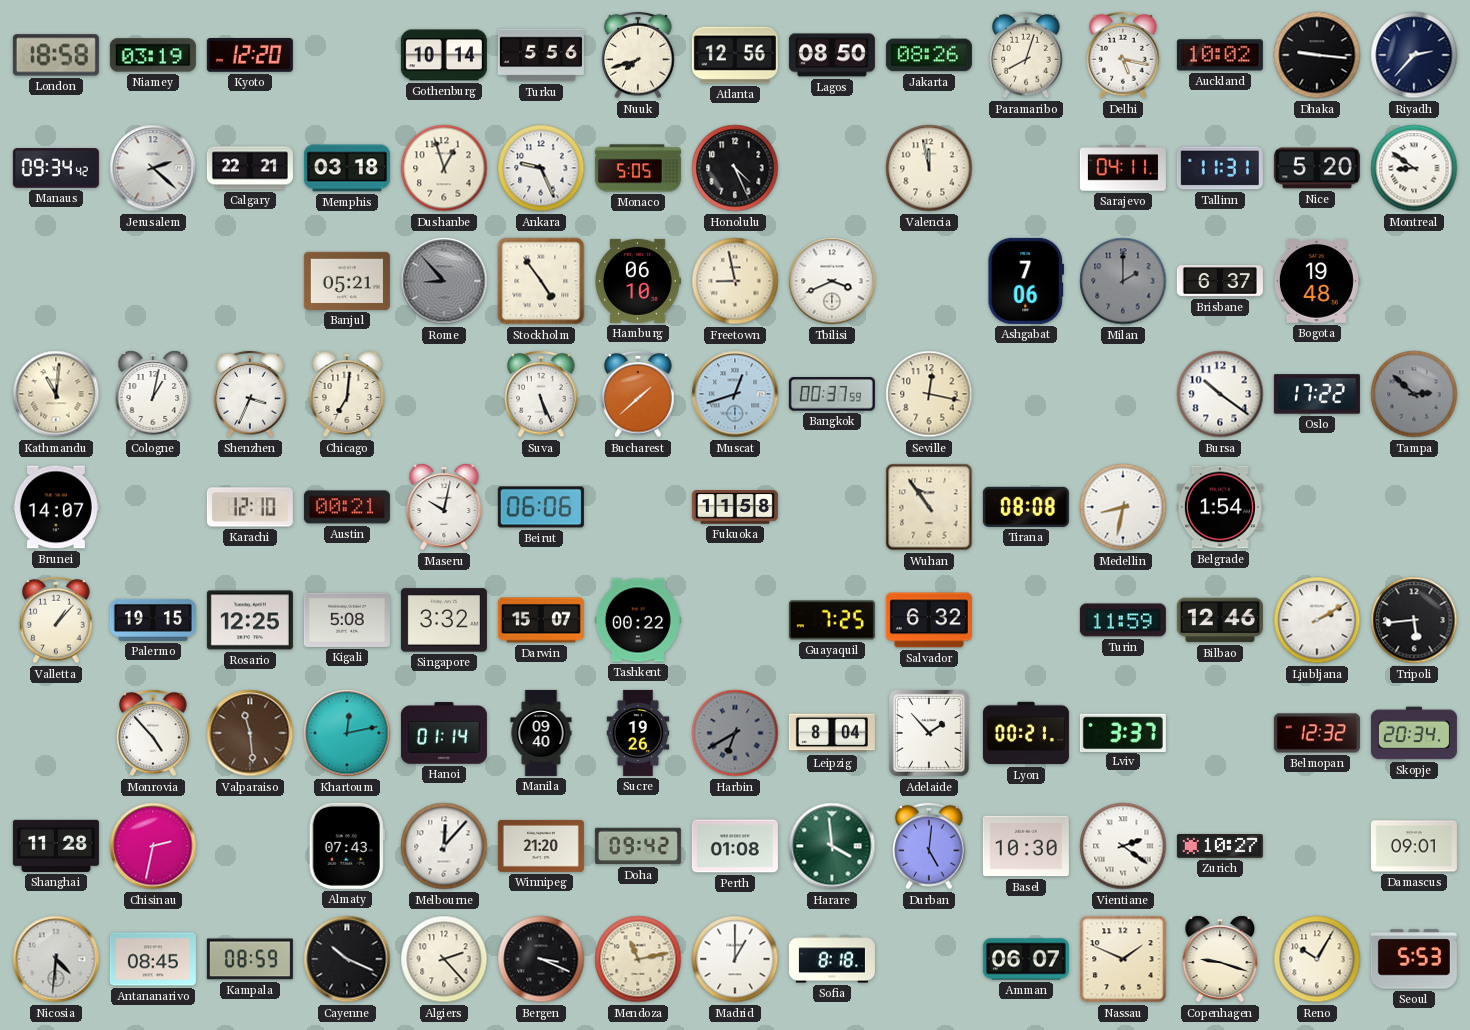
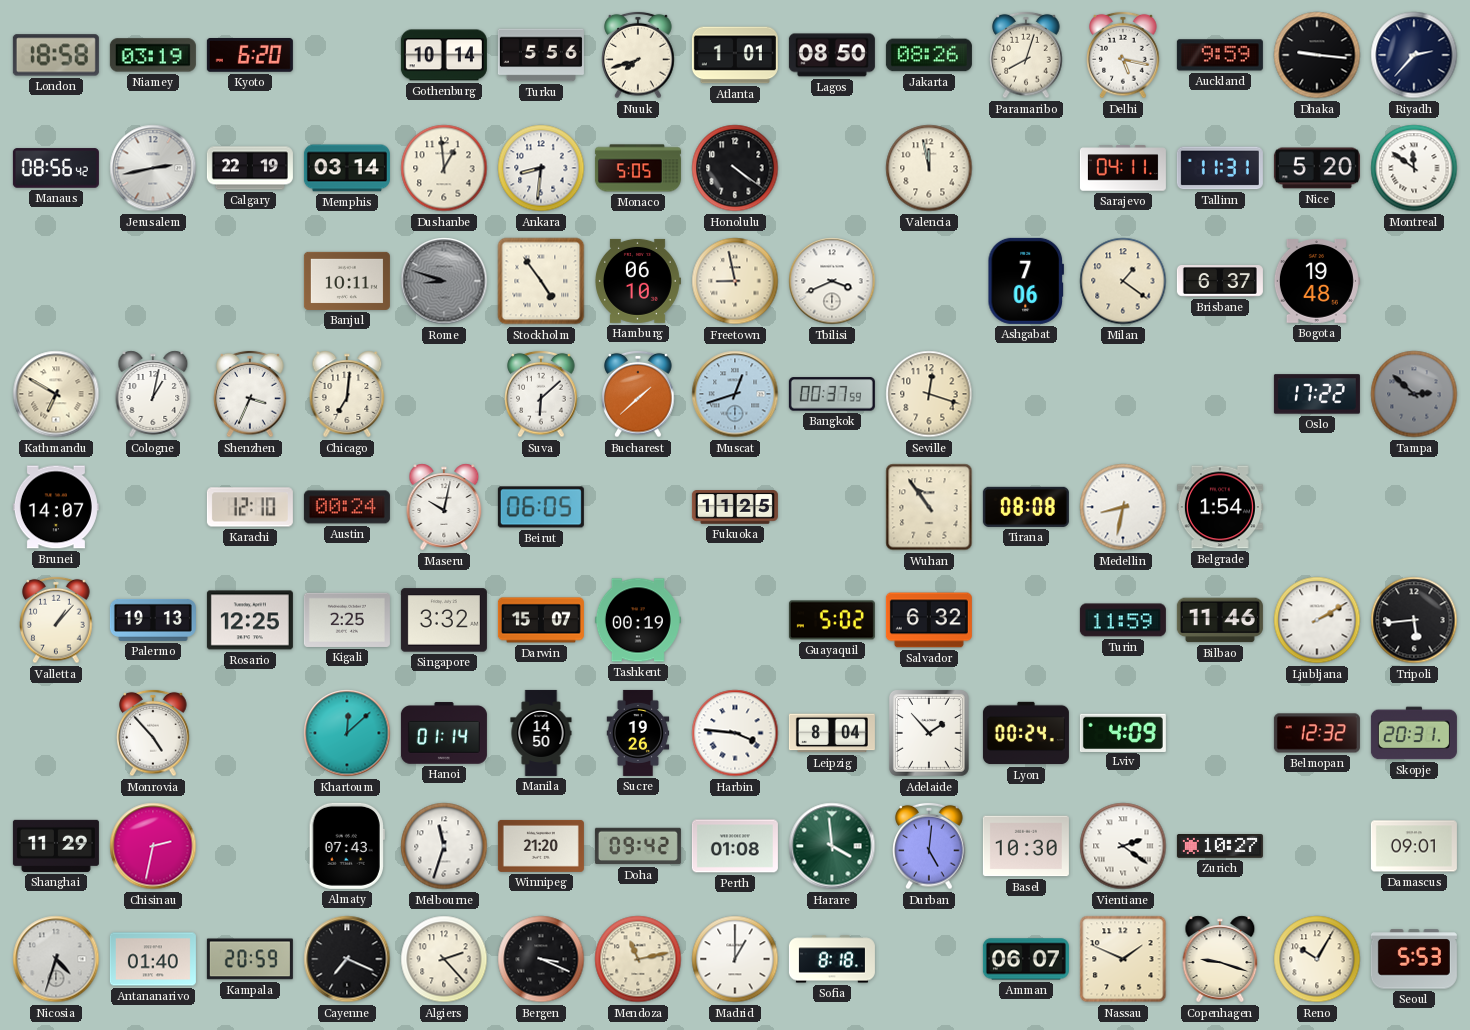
Kyoto: 12:20 -> 6:20 (250, 56)
Atlanta: 12:56 -> 1:01 (735, 55)
Auckland: 10:02 -> 9:59 (1220, 55)
Manaus: 09:34 -> 08:56 (56, 168)
Jerusalem: 2:22 -> 2:43 (153, 168)
Calgary: 22:21 -> 22:19 (250, 168)
Memphis: 03:18 -> 03:14 (347, 168)
Dushanbe: 12:57 -> 12:59 (444, 168)
Ankara: 9:26 -> 8:31 (541, 168)
Honolulu: 4:26 -> 4:21 (735, 168)
Montreal: 8:51 -> 11:51 (1414, 168)
Banjul: 05:21 -> 10:11 (347, 281)
Rome: 8:53 -> 8:48 (444, 281)
Milan: 2:00 -> 1:21 (1123, 281)
Milan dial: grey -> cream (1123, 281)
Kathmandu: 11:01 -> 6:50 (56, 394)
Suva: 5:26 -> 6:08 (541, 394)
Seville: 12:17 -> 12:18 (929, 394)
Bursa: 10:21 -> none (1220, 394)
Austin: 00:21 -> 00:24 (347, 507)
Beirut: 06:06 -> 06:05 (541, 507)
Fukuoka: 11:58 -> 11:25 (735, 507)
Palermo: 19:15 -> 19:13 (153, 620)
Kigali: 5:08 -> 2:25 (347, 620)
Tashkent: 00:22 -> 00:19 (638, 620)
Guayaquil: 7:25 -> 5:02 (832, 620)
Bilbao: 12:46 -> 11:46 (1220, 620)
Valparaiso: 11:29 -> none (250, 733)
Khartoum: 12:13 -> 12:08 (347, 733)
Manila: 09:40 -> 14:50 (541, 733)
Harbin: 6:40 -> 3:46 (735, 733)
Harbin dial: grey -> white (735, 733)
Lyon: 00:21 -> 00:24 (1026, 733)
Lviv: 3:37 -> 4:09 (1123, 732)
Skopje: 20:34 -> 20:31 (1414, 733)
Shanghai: 11:28 -> 11:29 (56, 846)
Melbourne: 12:07 -> 11:33 (444, 846)
Nicosia: 4:31 -> 4:33 (56, 959)
Antananarivo: 08:45 -> 01:40 (153, 959)
Kampala: 08:59 -> 20:59 (250, 959)
Cayenne: 10:19 -> 7:19 (347, 959)
